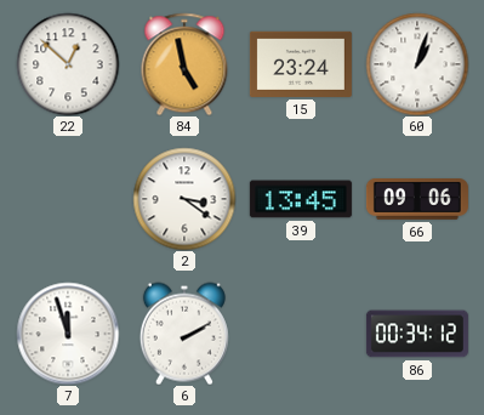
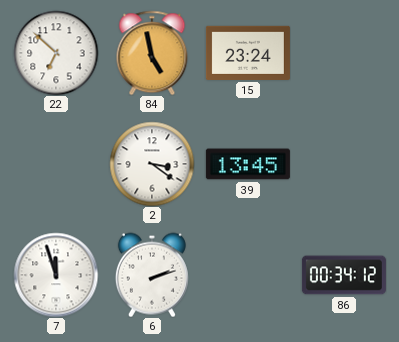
22: 12:52 -> 6:52 (56, 53)
60: 1:03 -> none (417, 64)
66: 09:06 -> none (417, 200)
6: 2:10 -> 2:12 (152, 275)
